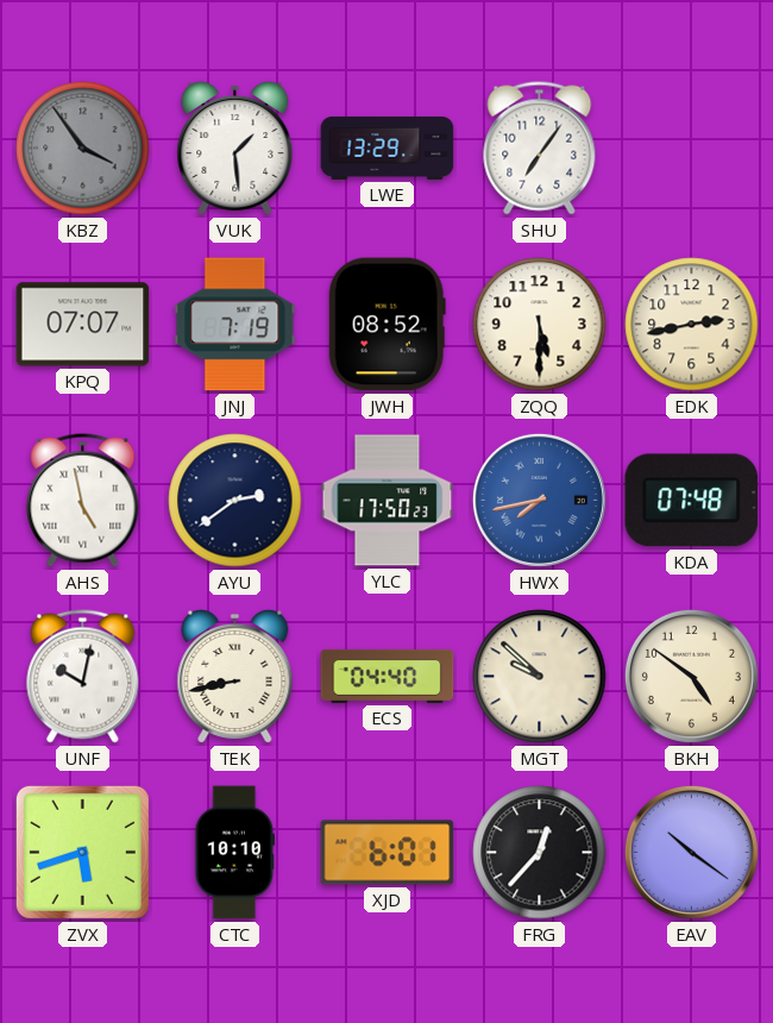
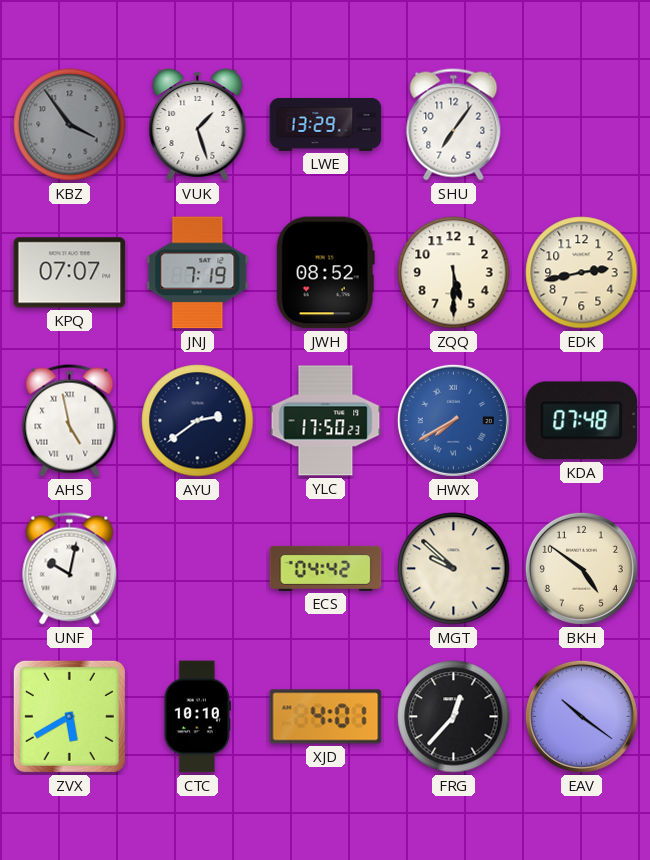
VUK: 1:29 -> 1:27 (198, 124)
HWX: 7:43 -> 7:40 (453, 420)
TEK: 8:43 -> none (235, 676)
ECS: 04:40 -> 04:42 (326, 568)
ZVX: 5:42 -> 5:40 (69, 716)
XJD: 6:01 -> 4:01 (326, 717)
